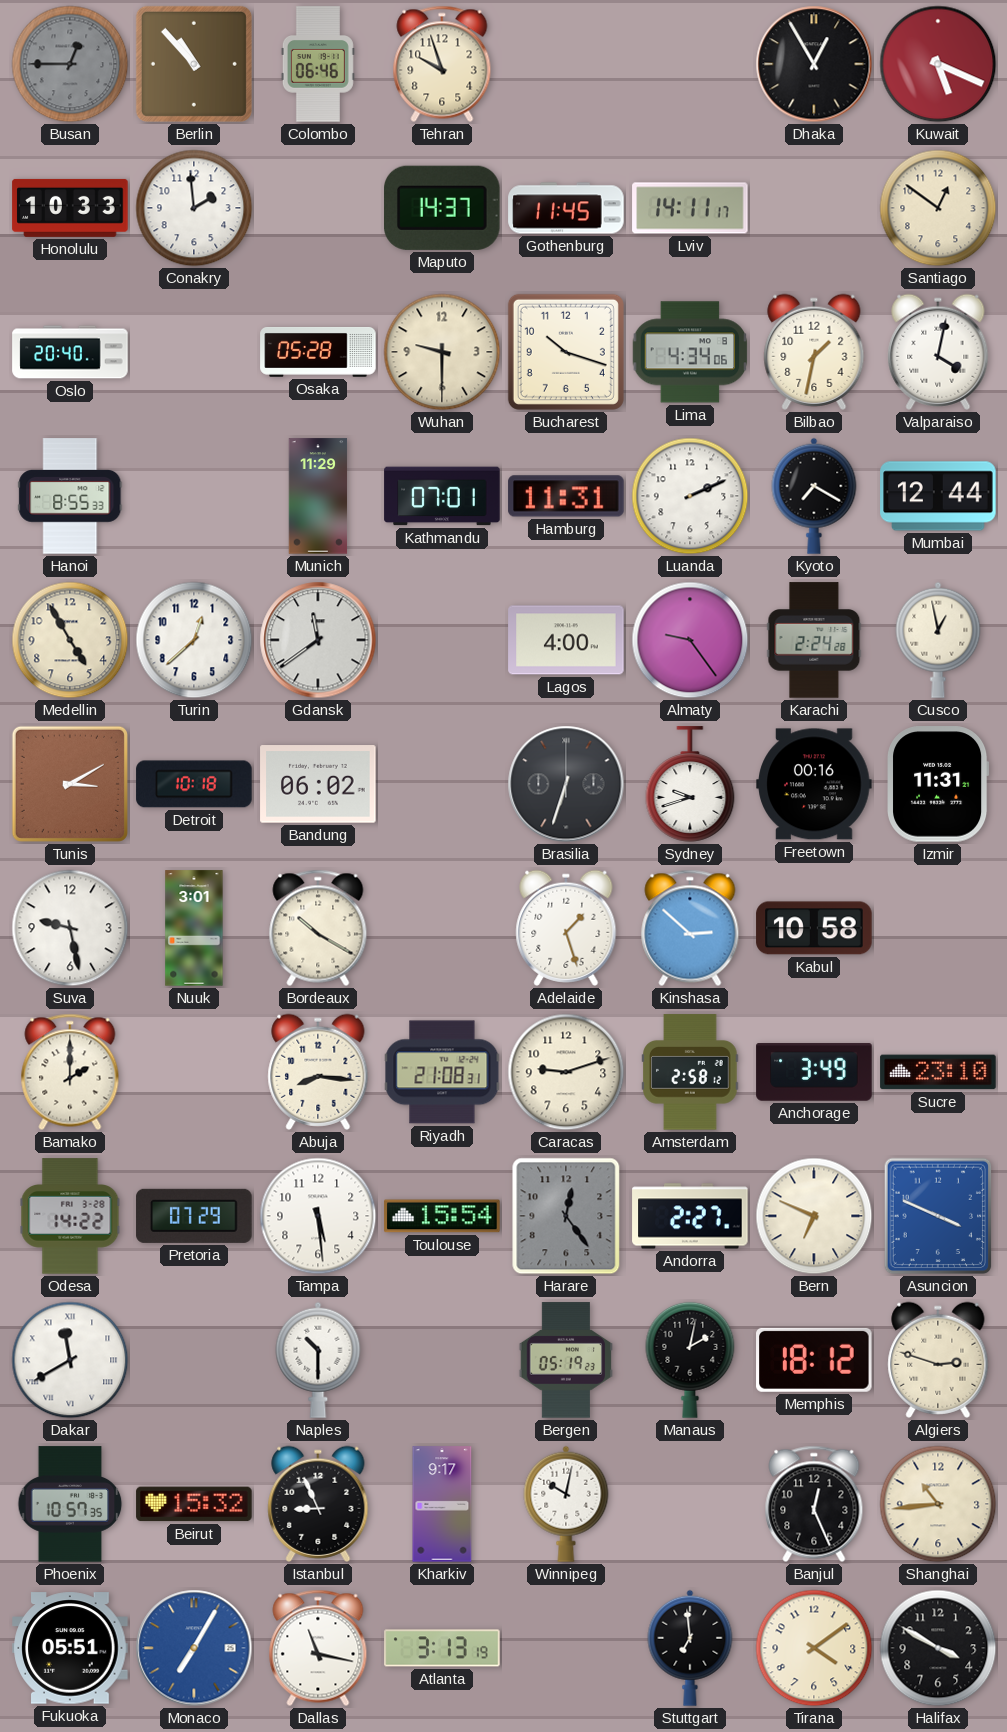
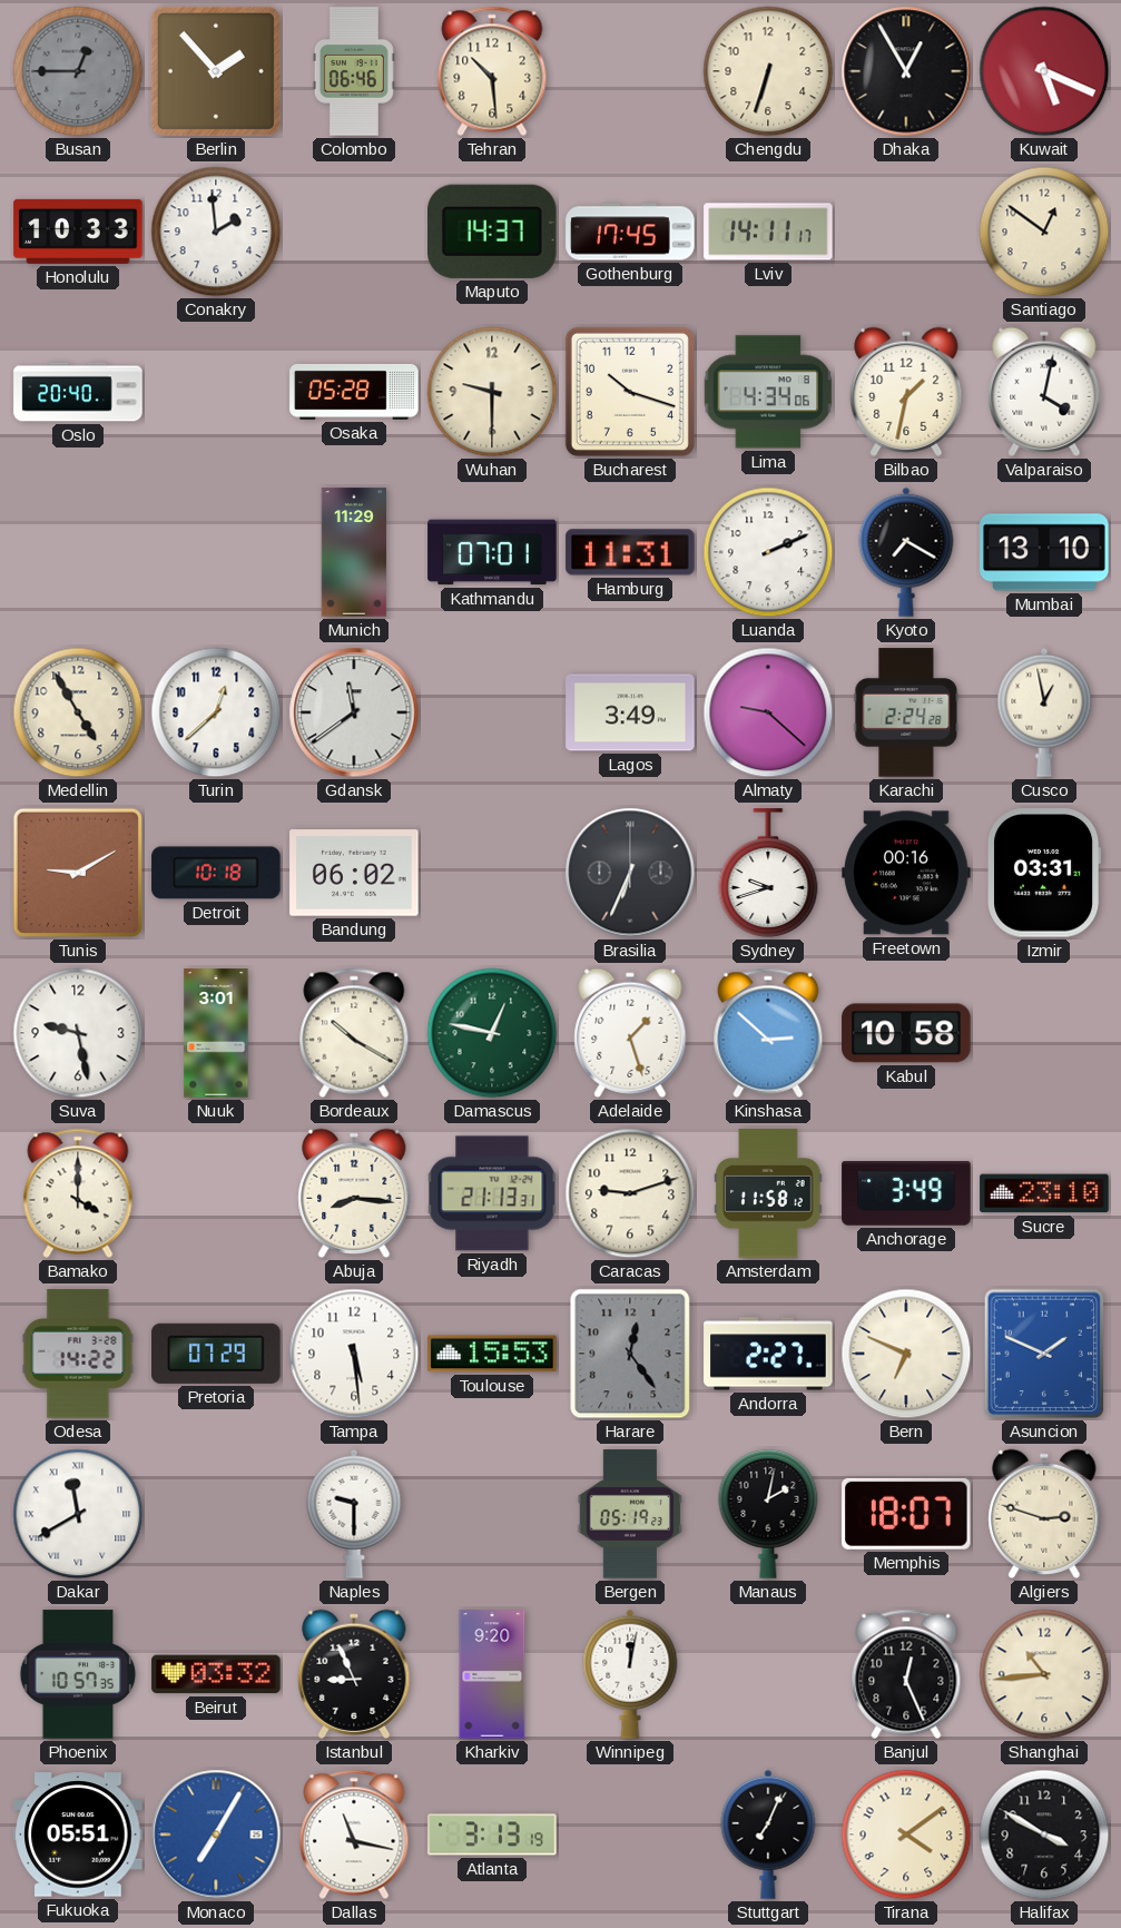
Berlin: 10:53 -> 1:53 (216, 71)
Tehran: 9:57 -> 10:29 (492, 71)
Chengdu: none -> 6:33 (768, 71)
Gothenburg: 11:45 -> 17:45 (630, 232)
Hanoi: 8:55 -> none (70, 496)
Mumbai: 12:44 -> 13:10 (1044, 552)
Lagos: 4:00 -> 3:49 (630, 712)
Almaty: 9:24 -> 9:22 (768, 712)
Tunis: 3:10 -> 9:10 (78, 873)
Brasilia: 6:33 -> 6:34 (630, 873)
Izmir: 11:31 -> 03:31 (1045, 873)
Damascus: none -> 12:47 (492, 1033)
Bamako: 2:00 -> 4:00 (78, 1193)
Riyadh: 21:08 -> 21:13 (492, 1193)
Amsterdam: 2:58 -> 11:58 (768, 1193)
Toulouse: 15:54 -> 15:53 (492, 1354)
Asuncion: 3:49 -> 1:49 (1044, 1354)
Naples: 10:30 -> 9:30 (354, 1514)
Memphis: 18:12 -> 18:07 (906, 1514)
Beirut: 15:32 -> 03:32 (216, 1674)
Kharkiv: 9:17 -> 9:20 (492, 1674)
Winnipeg: 10:02 -> 12:02 (630, 1674)
Stuttgart: 6:59 -> 7:04 (768, 1834)
